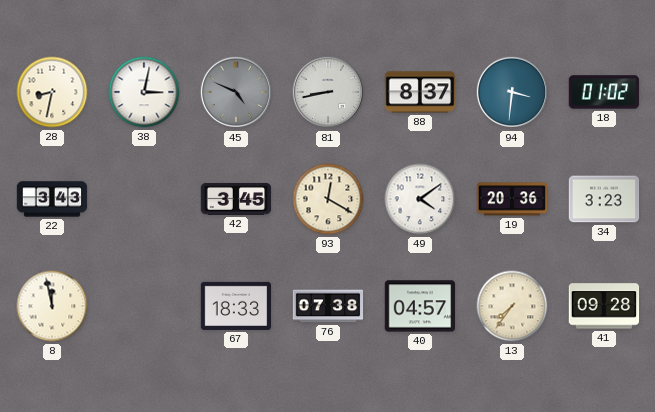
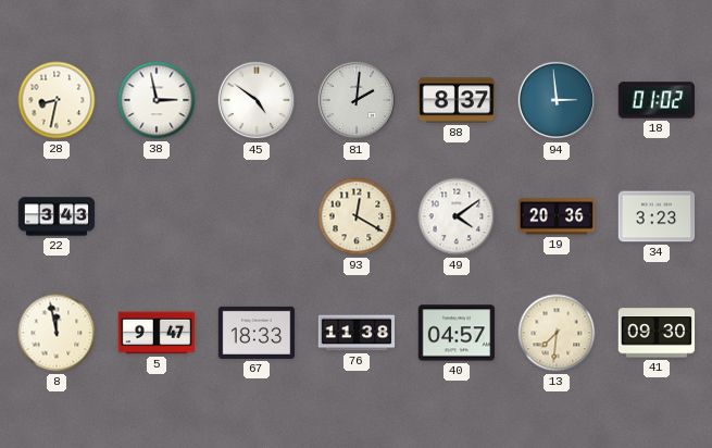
38: 3:02 -> 2:58 (157, 100)
45: 4:49 -> 4:51 (257, 100)
45 dial: grey -> white (257, 100)
81: 8:43 -> 2:01 (357, 100)
94: 3:31 -> 2:59 (557, 100)
42: 3:45 -> none (236, 199)
5: none -> 9:47 (157, 333)
76: 07:38 -> 11:38 (357, 333)
13: 7:36 -> 7:31 (557, 333)
41: 09:28 -> 09:30 (657, 333)
